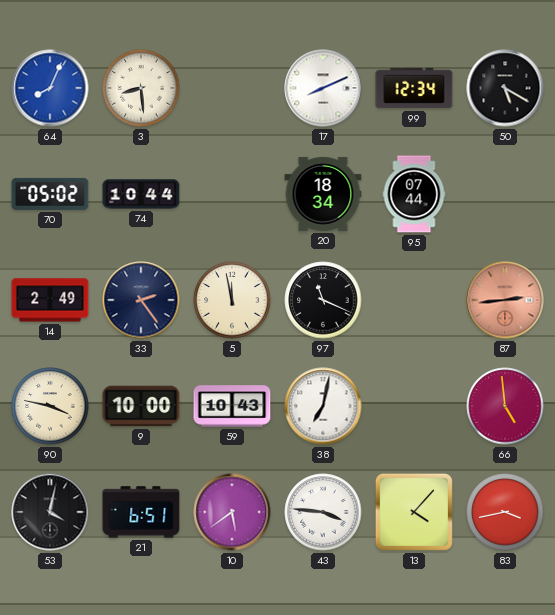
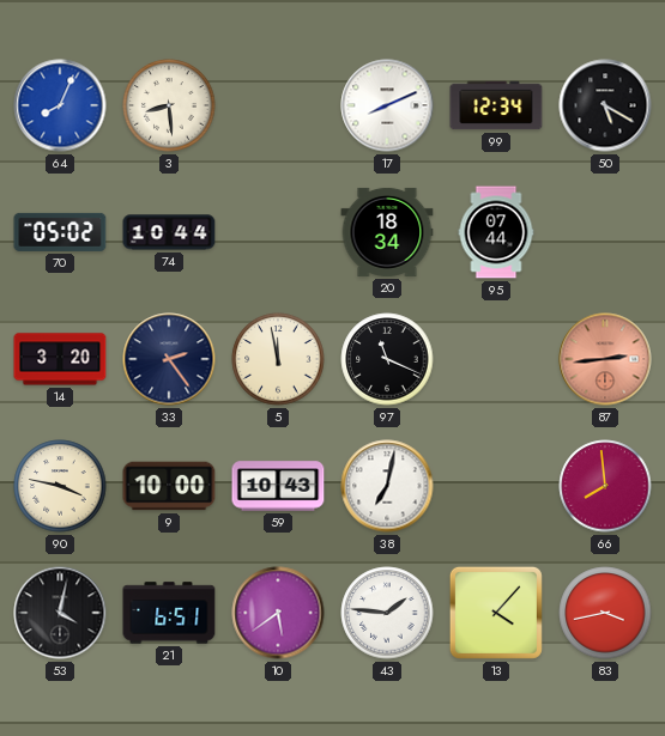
14: 2:49 -> 3:20 (60, 359)
66: 4:59 -> 7:59 (605, 486)
43: 3:46 -> 1:46 (387, 613)
